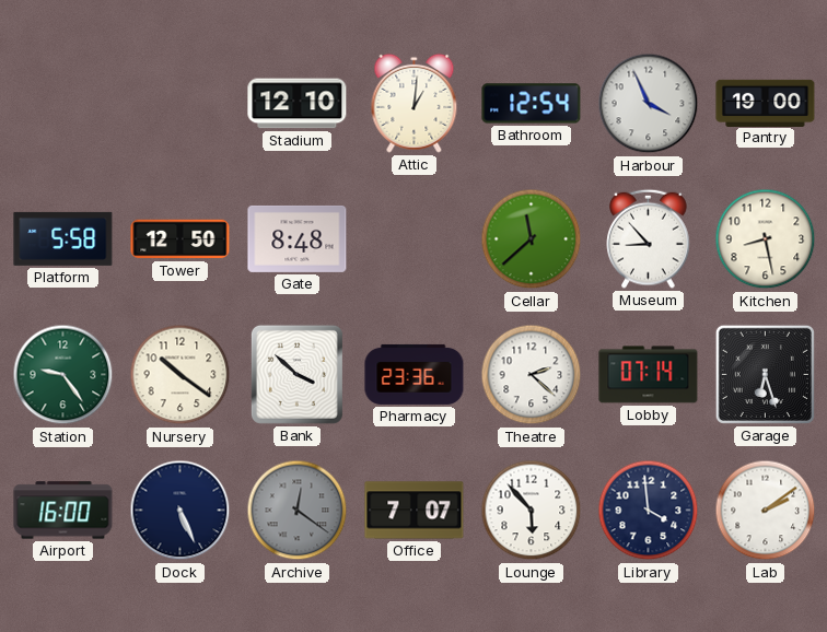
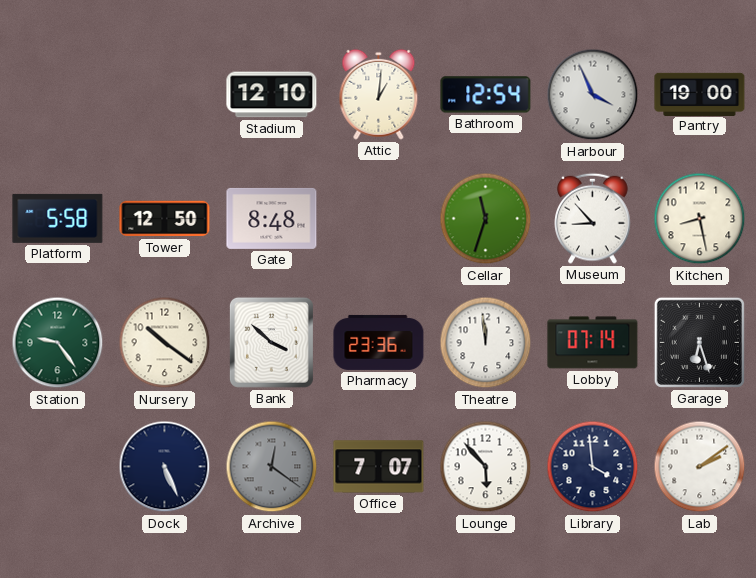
Cellar: 11:38 -> 11:33 (486, 219)
Theatre: 2:22 -> 11:59 (486, 343)
Airport: 16:00 -> none (63, 511)
